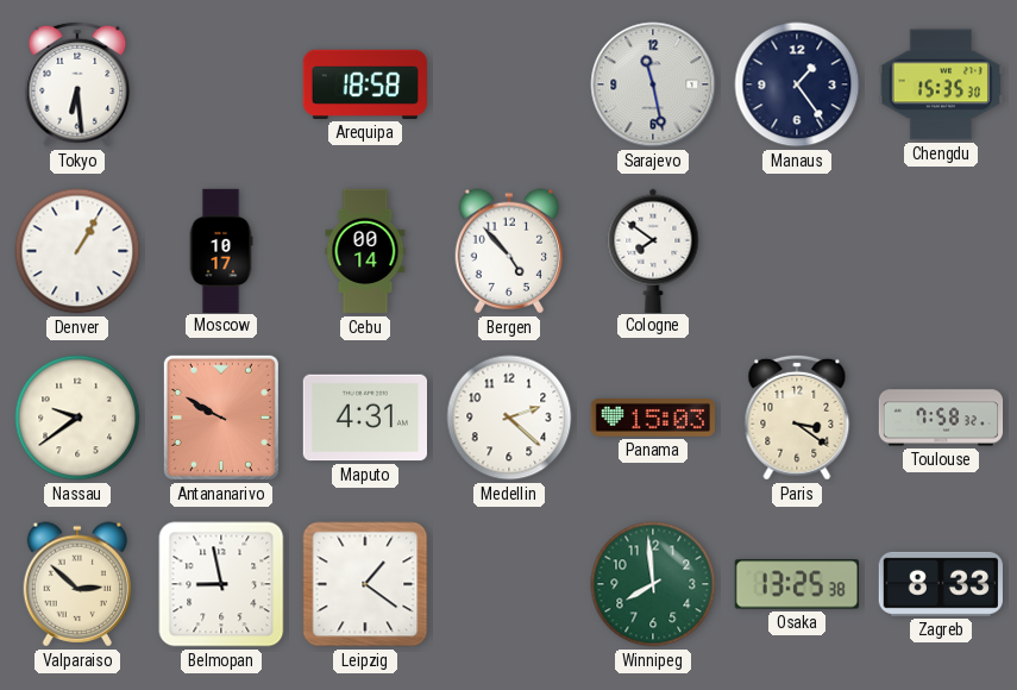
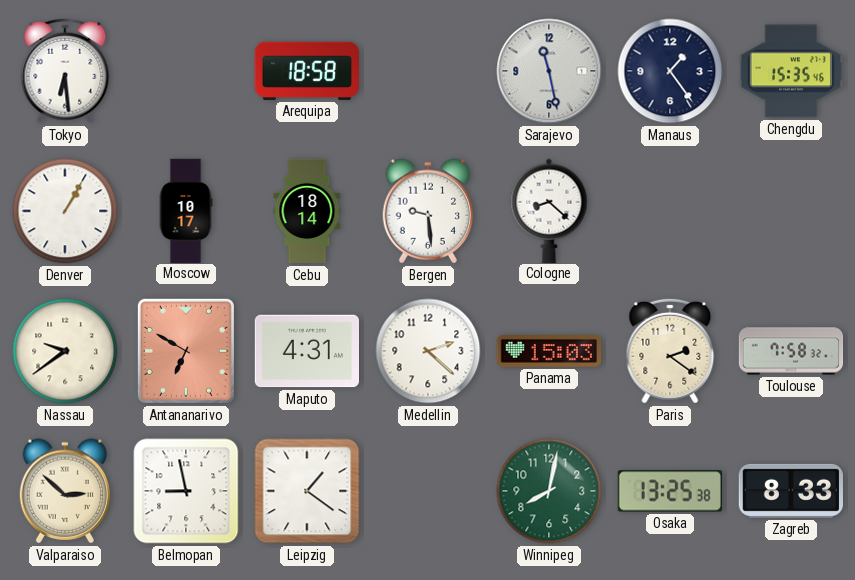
Chengdu: 15:35:30 -> 15:35:46 (791, 71)
Cebu: 00:14 -> 18:14 (307, 211)
Bergen: 4:53 -> 9:29 (428, 211)
Cologne: 7:51 -> 8:22 (549, 210)
Antananarivo: 9:50 -> 6:50 (186, 351)
Paris: 3:21 -> 2:21 (670, 351)
Winnipeg: 7:59 -> 8:02 (549, 491)
